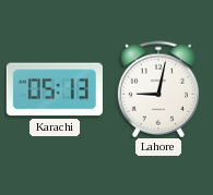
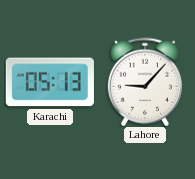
Lahore: 9:02 -> 9:07 (145, 82)
